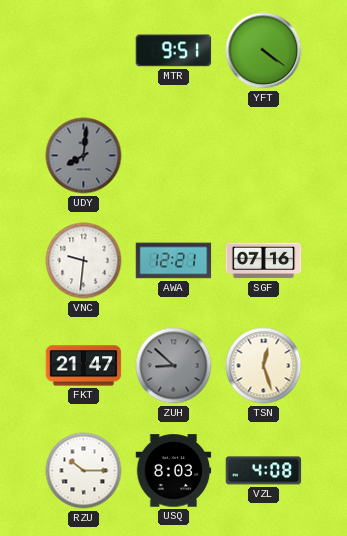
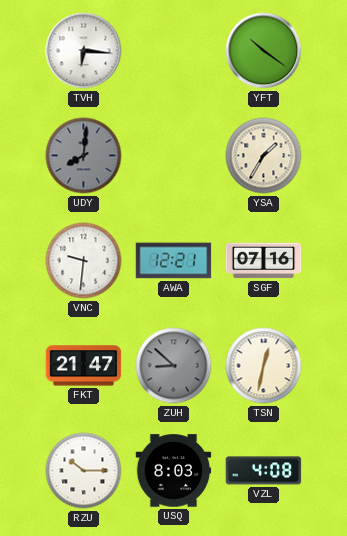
TVH: none -> 6:16 (84, 51)
MTR: 9:51 -> none (174, 51)
YFT: 4:21 -> 10:21 (264, 51)
YSA: none -> 1:35 (264, 156)
TSN: 12:27 -> 12:32 (264, 366)
